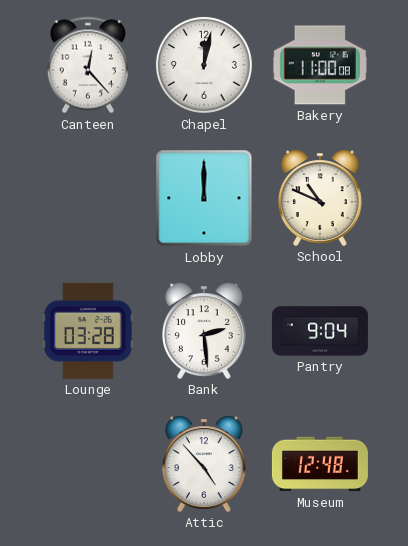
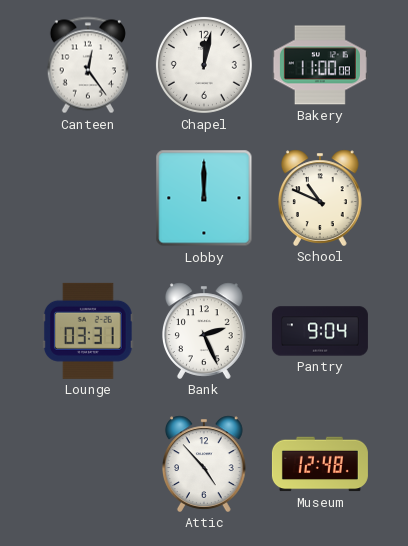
Canteen: 12:23 -> 12:24 (88, 65)
Lounge: 03:28 -> 03:31 (88, 331)
Bank: 2:29 -> 2:26 (205, 331)
